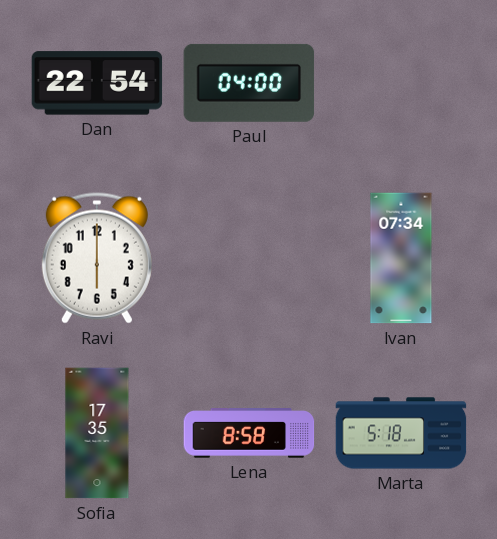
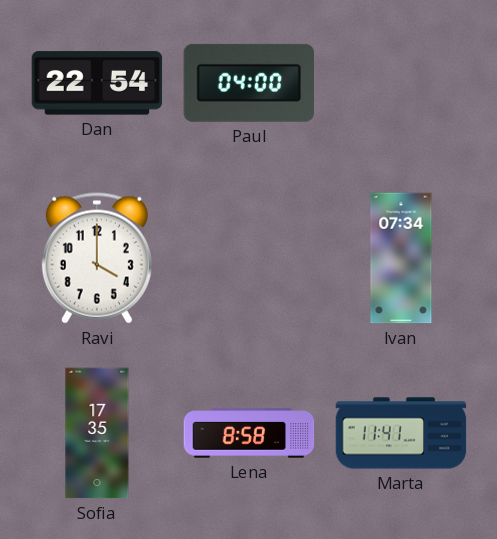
Ravi: 6:00 -> 4:00 (97, 258)
Marta: 5:18 -> 11:41 (401, 433)
